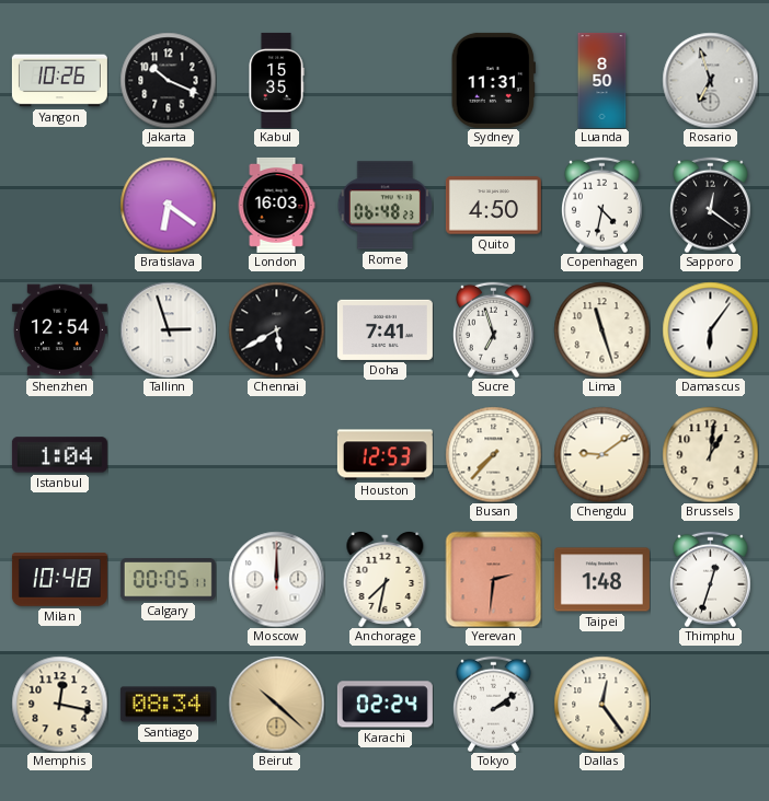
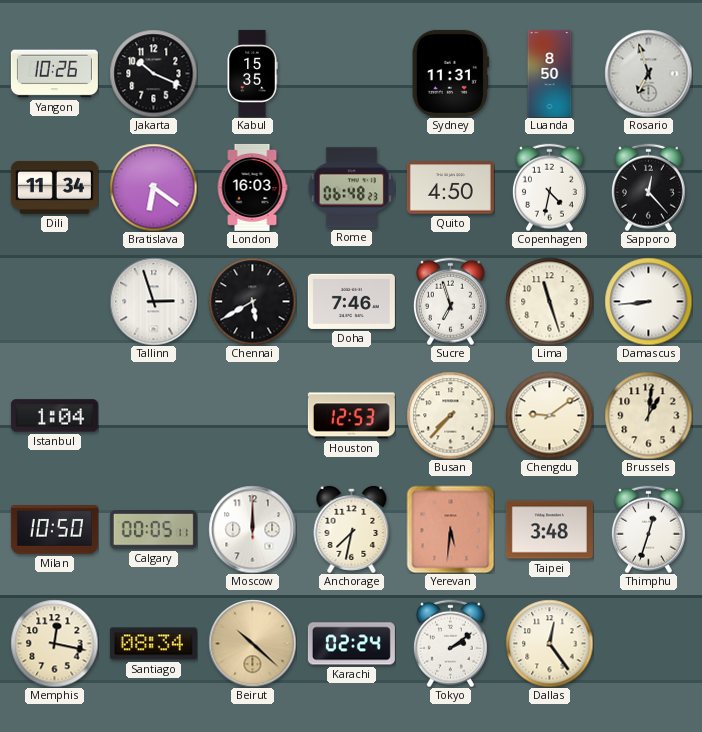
Dili: none -> 11:34 (54, 187)
Sapporo: 12:21 -> 12:23 (648, 187)
Shenzhen: 12:54 -> none (59, 330)
Doha: 7:41 -> 7:46 (351, 301)
Damascus: 6:06 -> 8:44 (648, 301)
Milan: 10:48 -> 10:50 (54, 530)
Yerevan: 2:31 -> 5:31 (450, 529)
Taipei: 1:48 -> 3:48 (549, 530)
